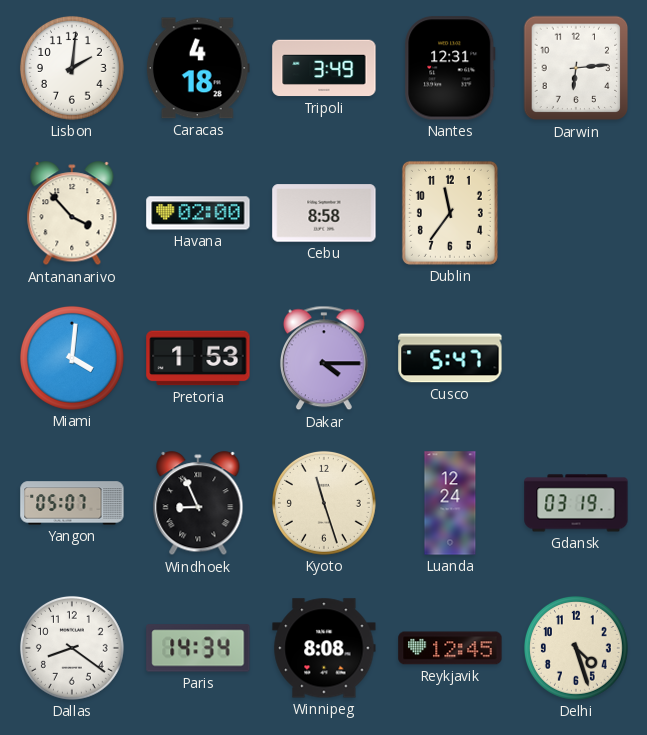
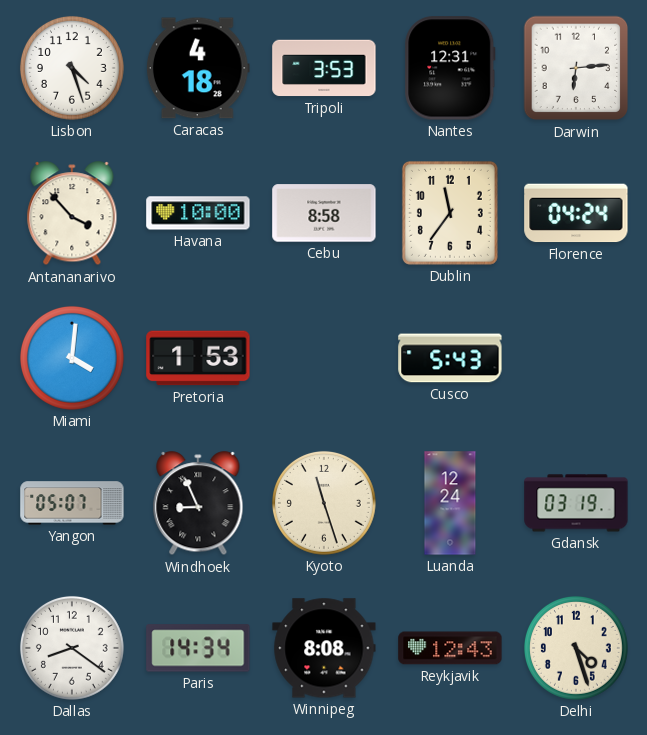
Lisbon: 2:01 -> 4:27 (72, 68)
Tripoli: 3:49 -> 3:53 (324, 68)
Havana: 02:00 -> 10:00 (198, 213)
Florence: none -> 04:24 (576, 213)
Dakar: 4:15 -> none (324, 358)
Cusco: 5:47 -> 5:43 (450, 358)
Reykjavik: 12:45 -> 12:43 (450, 648)
